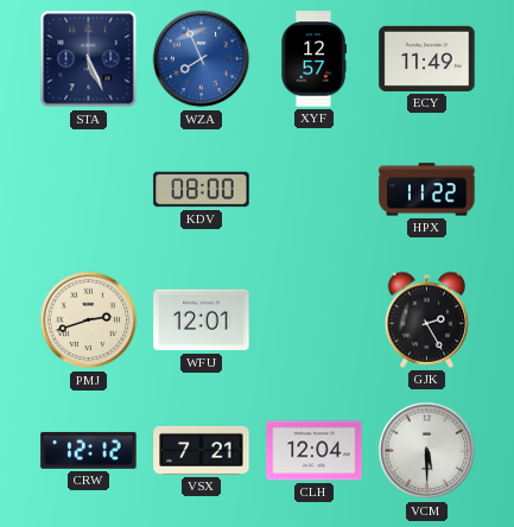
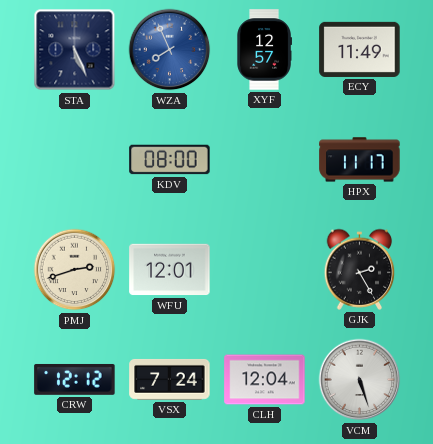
HPX: 11:22 -> 11:17 (360, 160)
VSX: 7:21 -> 7:24 (170, 379)
VCM: 5:30 -> 5:27 (360, 380)
